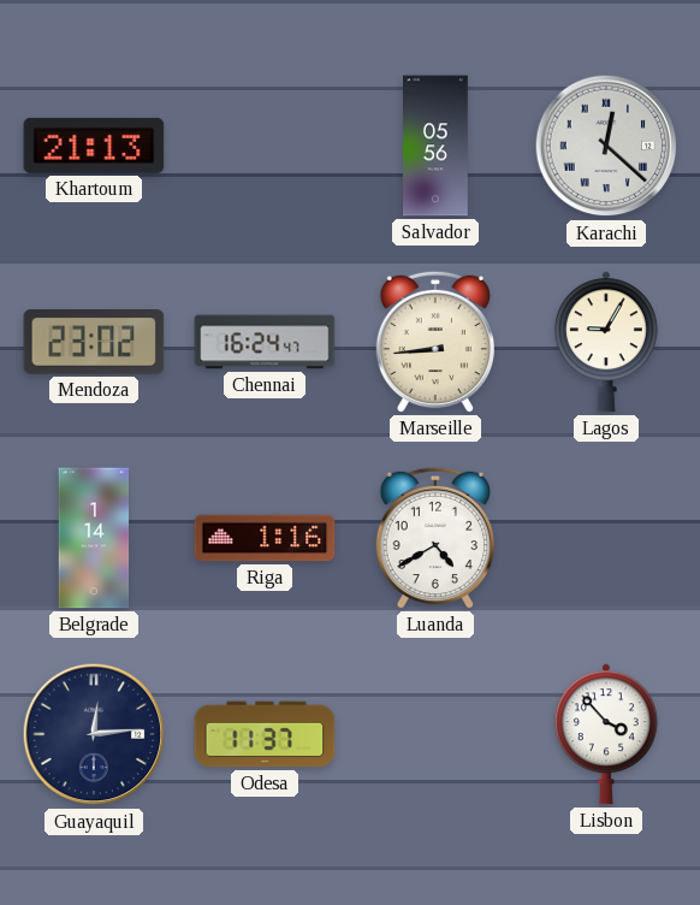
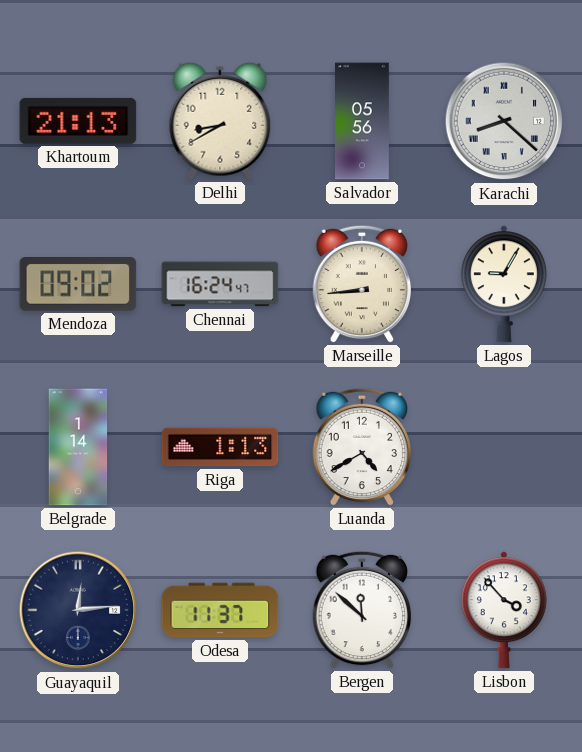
Delhi: none -> 8:40 (220, 121)
Karachi: 12:22 -> 8:22 (504, 121)
Mendoza: 23:02 -> 09:02 (78, 285)
Riga: 1:16 -> 1:13 (220, 447)
Bergen: none -> 11:52 (361, 610)
